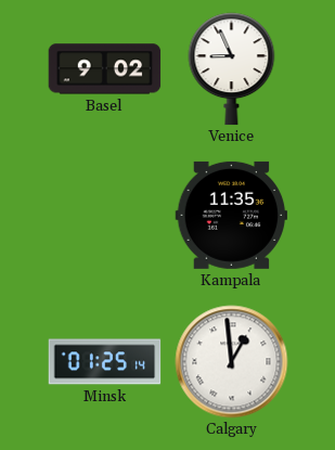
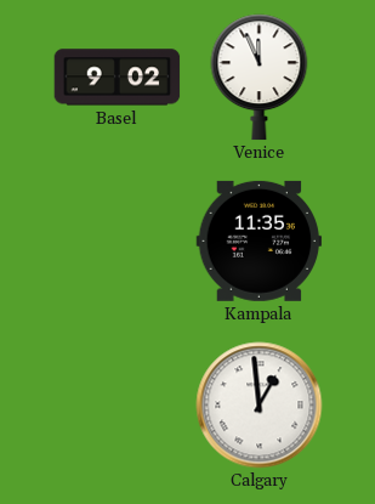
Venice: 8:56 -> 11:56 (260, 78)
Minsk: 01:25 -> none (105, 362)
